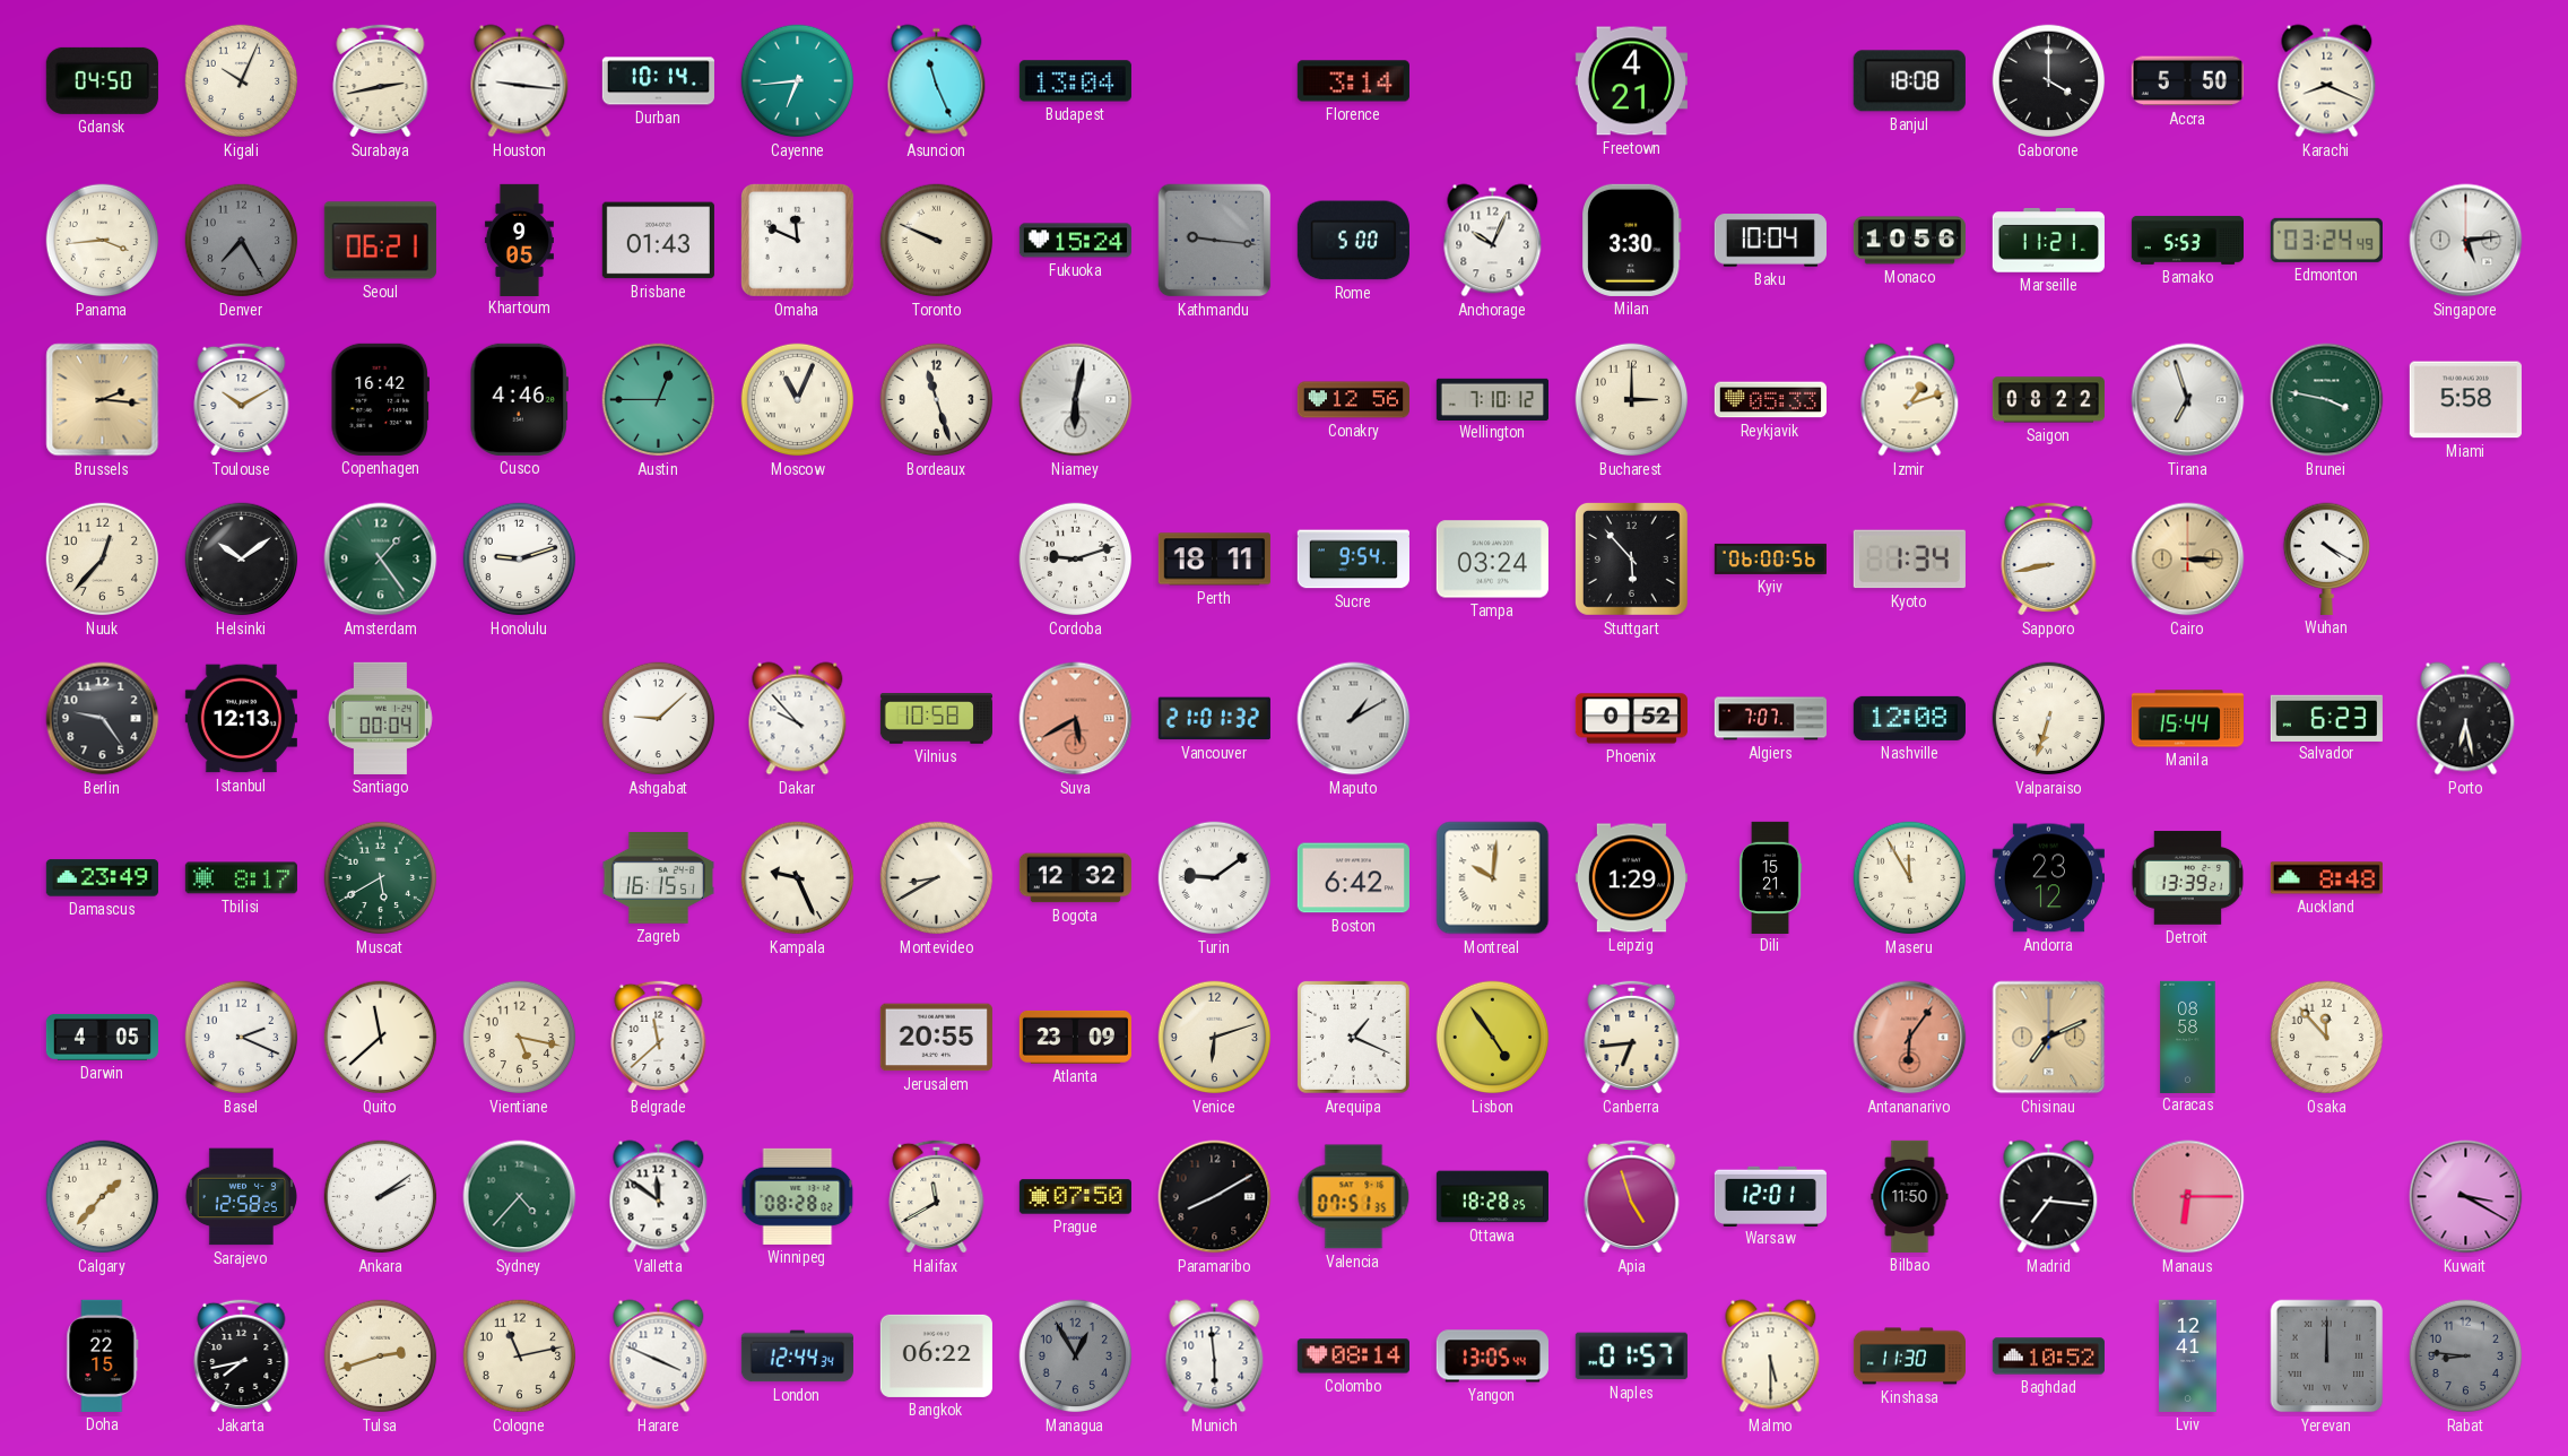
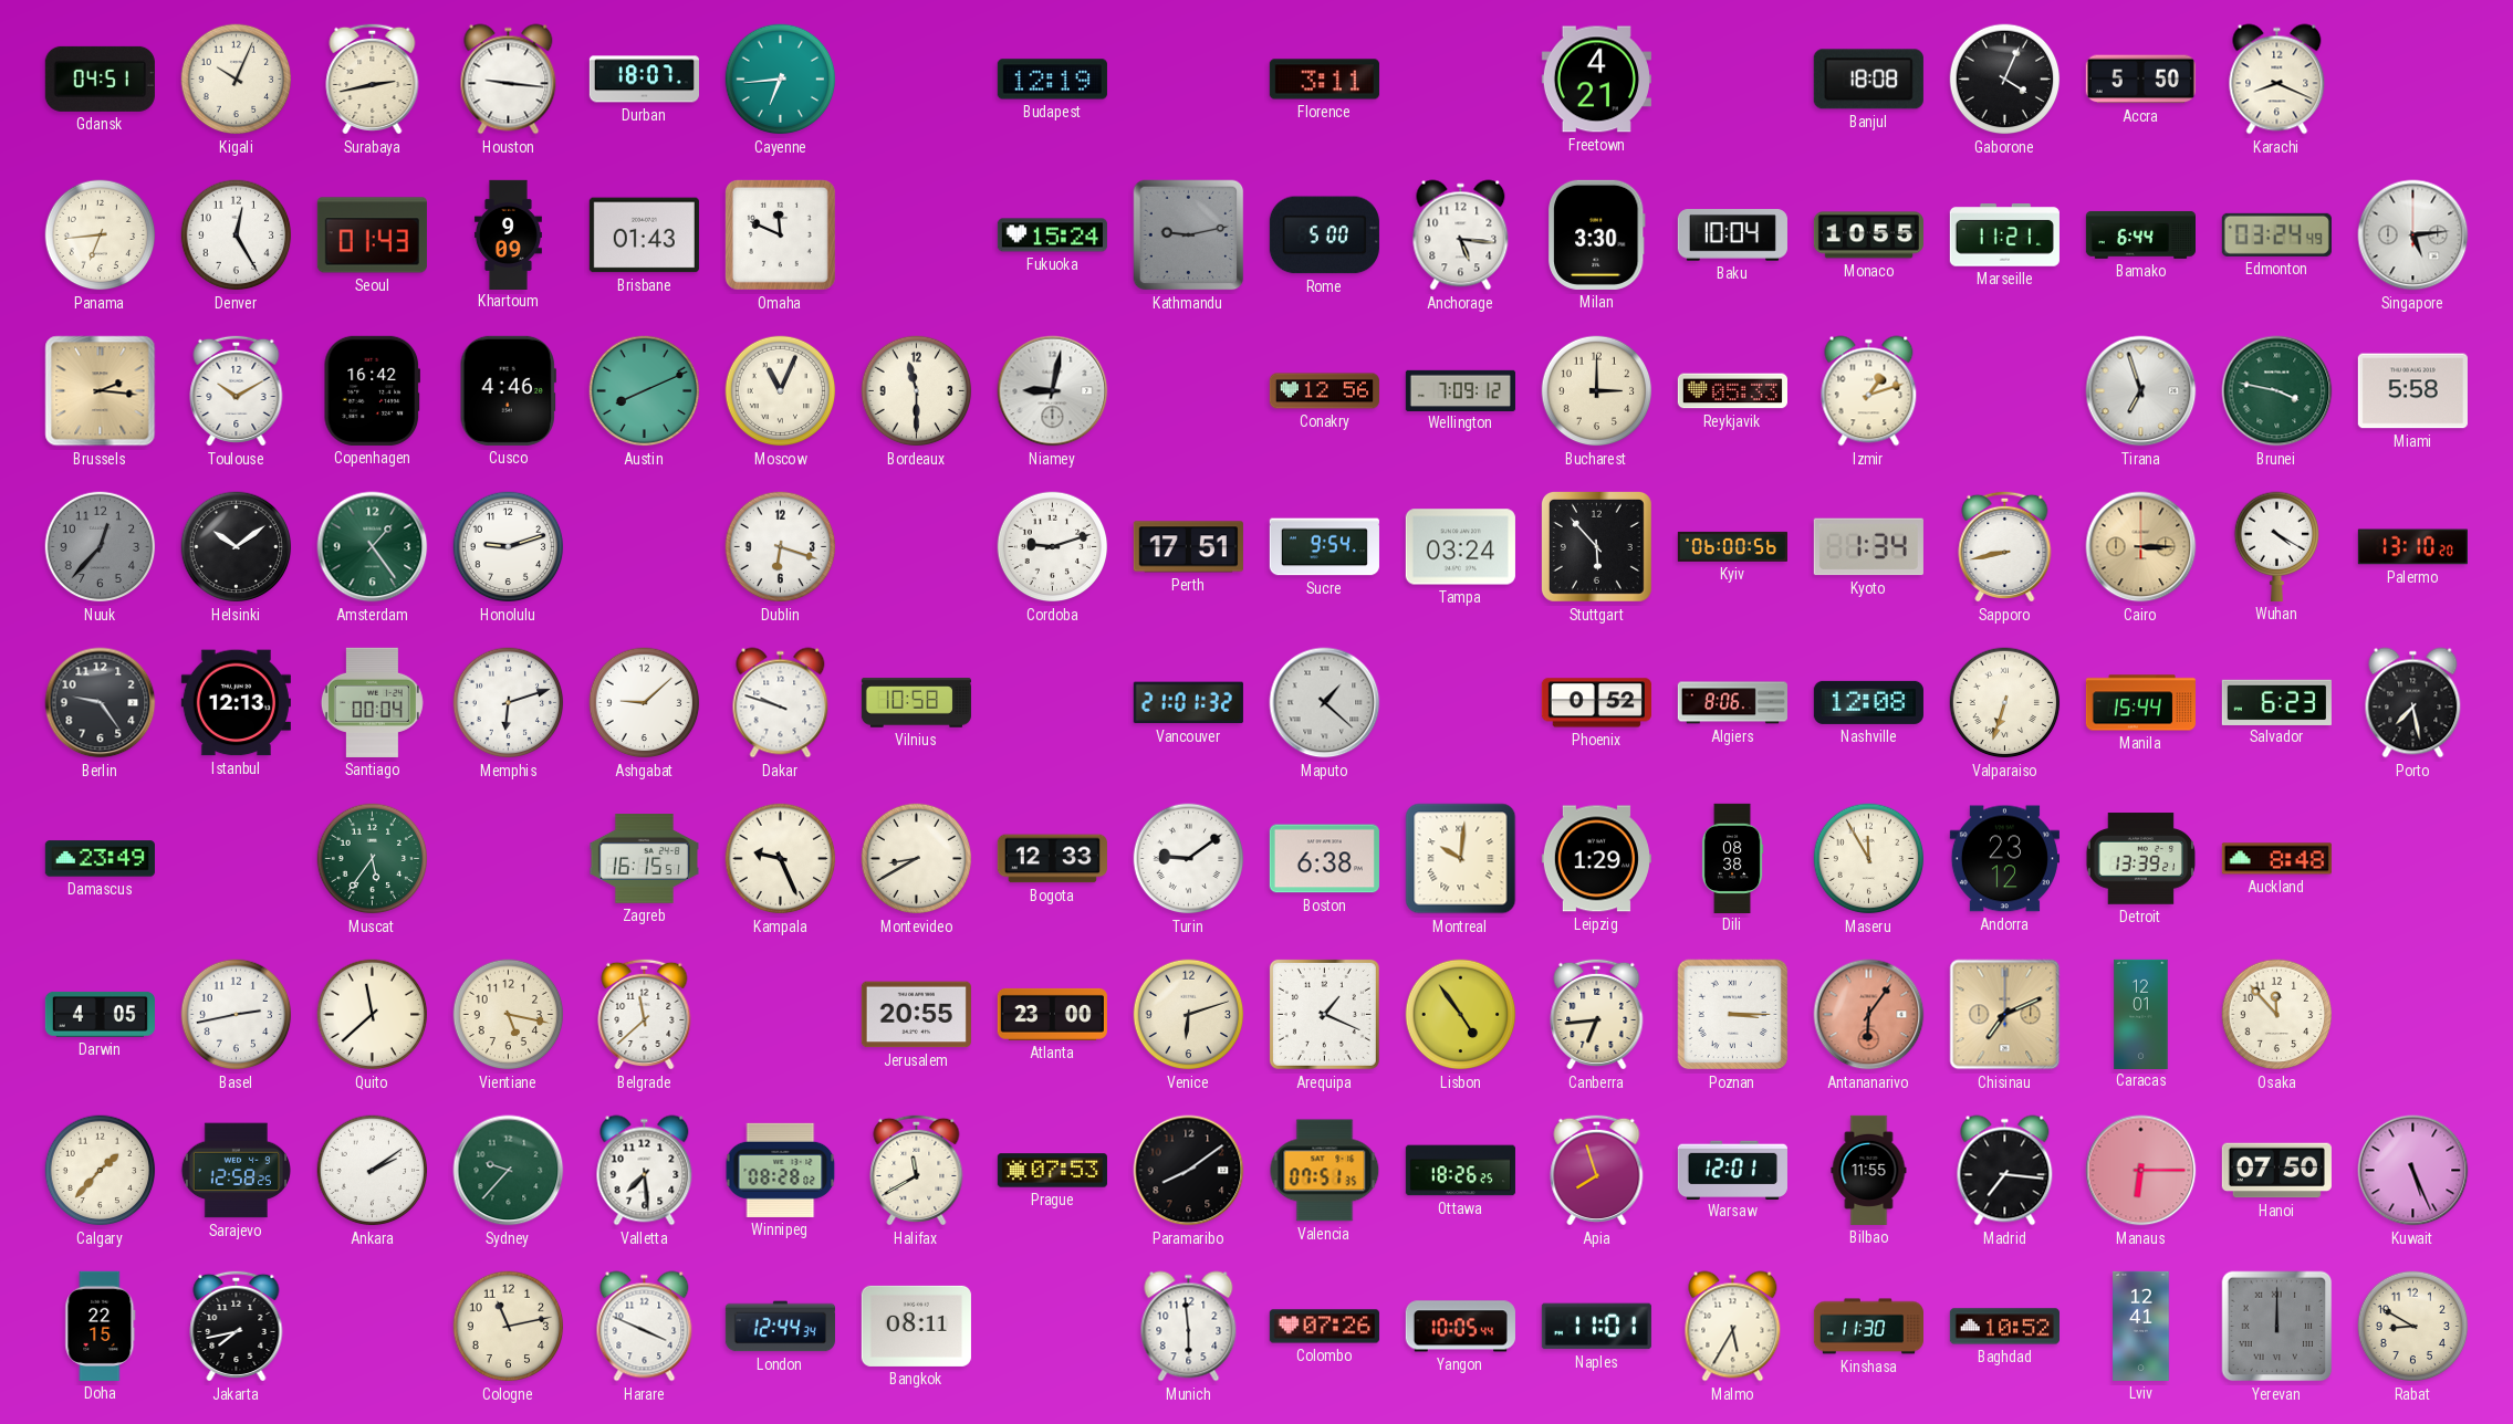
Gdansk: 04:50 -> 04:51 (100, 78)
Durban: 10:14 -> 18:07 (644, 80)
Asuncion: 11:26 -> none (937, 81)
Budapest: 13:04 -> 12:19 (1052, 80)
Florence: 3:14 -> 3:11 (1324, 80)
Gaborone: 4:00 -> 4:04 (2005, 80)
Panama: 3:44 -> 6:44 (101, 235)
Denver: 7:25 -> 12:25 (237, 235)
Denver dial: grey -> white (237, 235)
Seoul: 06:21 -> 01:43 (372, 235)
Khartoum: 9:05 -> 9:09 (508, 234)
Toronto: 9:49 -> none (937, 241)
Kathmandu: 9:16 -> 9:13 (1189, 235)
Anchorage: 10:04 -> 5:16 (1461, 235)
Monaco: 10:56 -> 10:55 (1868, 235)
Bamako: 5:53 -> 6:44 (2140, 234)
Austin: 12:45 -> 8:11 (645, 391)
Bordeaux: 11:27 -> 11:30 (917, 391)
Niamey: 6:02 -> 9:02 (1053, 391)
Wellington: 7:10 -> 7:09 (1460, 390)
Saigon: 08:22 -> none (2048, 400)
Nuuk dial: cream -> grey (101, 547)
Dublin: none -> 6:18 (781, 547)
Perth: 18:11 -> 17:51 (1188, 547)
Palermo: none -> 13:10 (2412, 547)
Memphis: none -> 6:12 (509, 703)
Dakar: 9:53 -> 9:48 (781, 703)
Suva: 5:40 -> none (1076, 719)
Maputo: 1:10 -> 1:22 (1325, 703)
Algiers: 7:07 -> 8:06 (1732, 703)
Porto: 6:28 -> 7:28 (2413, 703)
Tbilisi: 8:17 -> none (241, 878)
Muscat: 5:40 -> 5:36 (373, 859)
Bogota: 12:32 -> 12:33 (1052, 859)
Boston: 6:42 -> 6:38 (1324, 859)
Dili: 15:21 -> 08:38 (1732, 858)
Basel: 2:19 -> 2:43 (237, 1015)
Atlanta: 23:09 -> 23:00 (1052, 1014)
Poznan: none -> 3:15 (1733, 1015)
Caracas: 08:58 -> 12:01 (2141, 1014)
Sydney: 4:37 -> 9:37 (509, 1171)
Valletta: 11:51 -> 7:29 (645, 1171)
Prague: 07:50 -> 07:53 (1052, 1171)
Paramaribo: 8:10 -> 8:09 (1189, 1171)
Ottawa: 18:28 -> 18:26 (1460, 1171)
Apia: 4:57 -> 7:57 (1597, 1170)
Bilbao: 11:50 -> 11:55 (1869, 1170)
Hanoi: none -> 07:50 (2276, 1171)
Kuwait: 3:20 -> 5:26 (2413, 1171)
Tulsa: 2:42 -> none (381, 1357)
Bangkok: 06:22 -> 08:11 (916, 1326)
Managua: 12:55 -> none (1076, 1357)
Colombo: 08:14 -> 07:26 (1324, 1327)
Yangon: 13:05 -> 10:05 (1460, 1327)
Naples: 01:57 -> 11:01 (1596, 1327)
Malmo: 5:30 -> 5:35 (1733, 1327)
Rabat: 8:46 -> 8:50 (2413, 1327)
Rabat dial: grey -> cream (2413, 1327)
